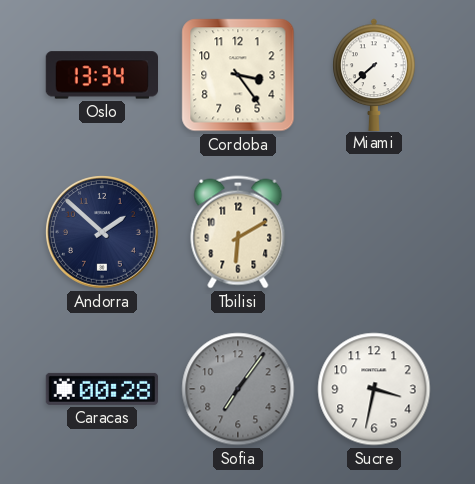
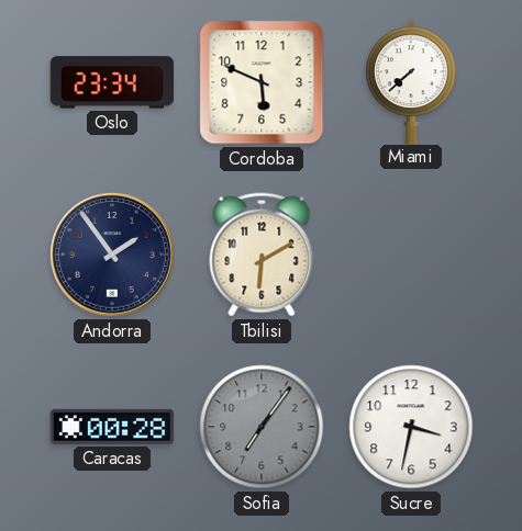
Oslo: 13:34 -> 23:34 (111, 82)
Cordoba: 3:24 -> 5:49 (262, 82)
Andorra: 1:52 -> 1:54 (113, 256)
